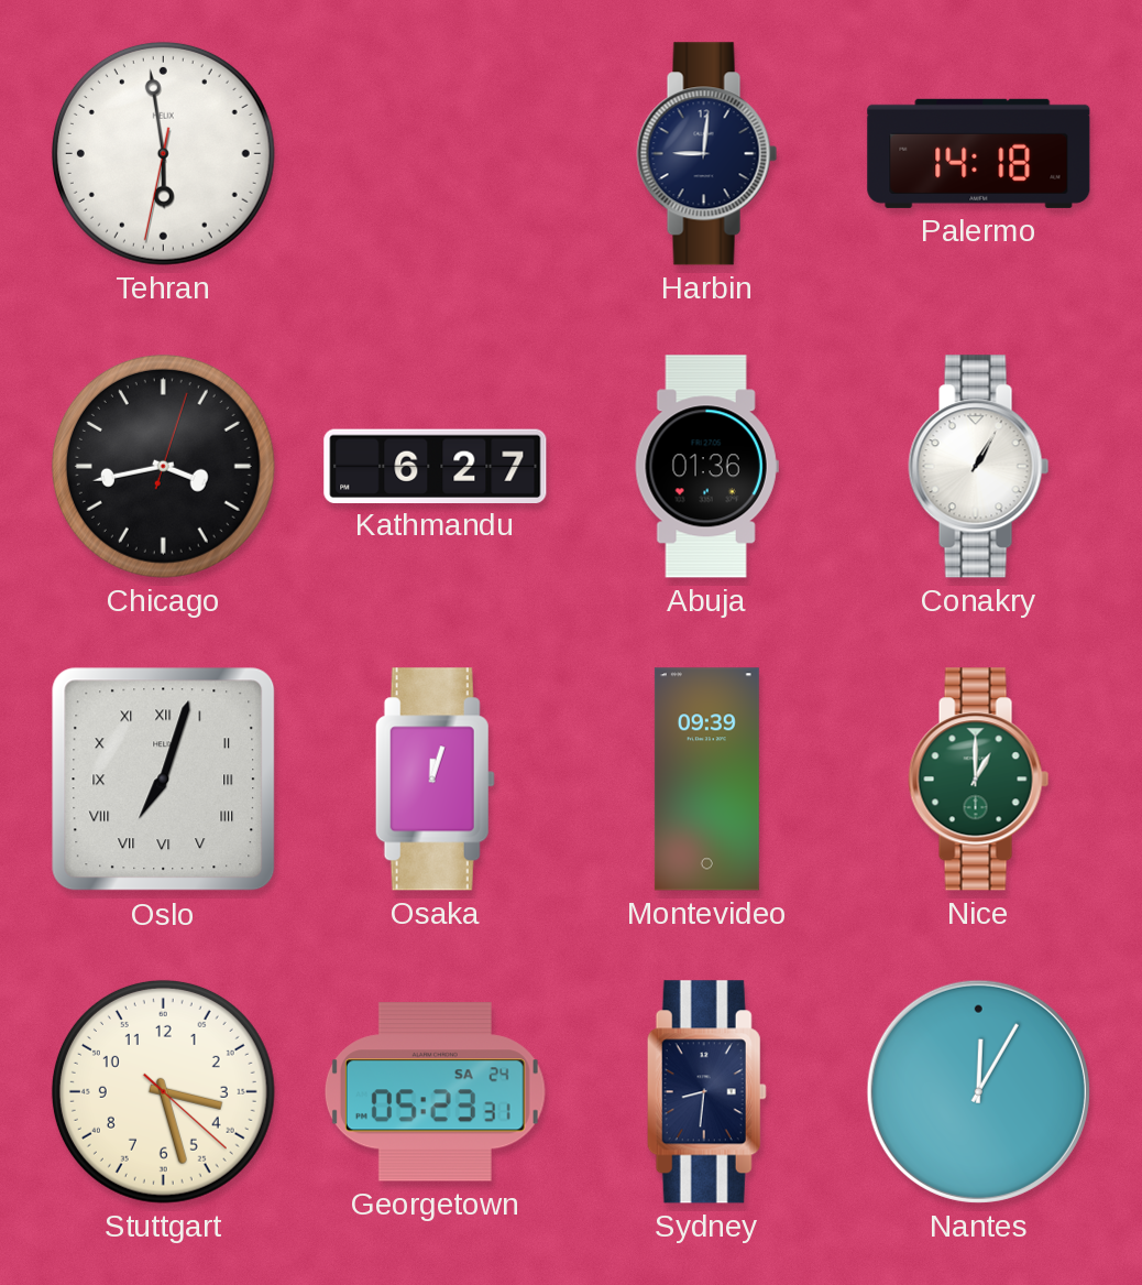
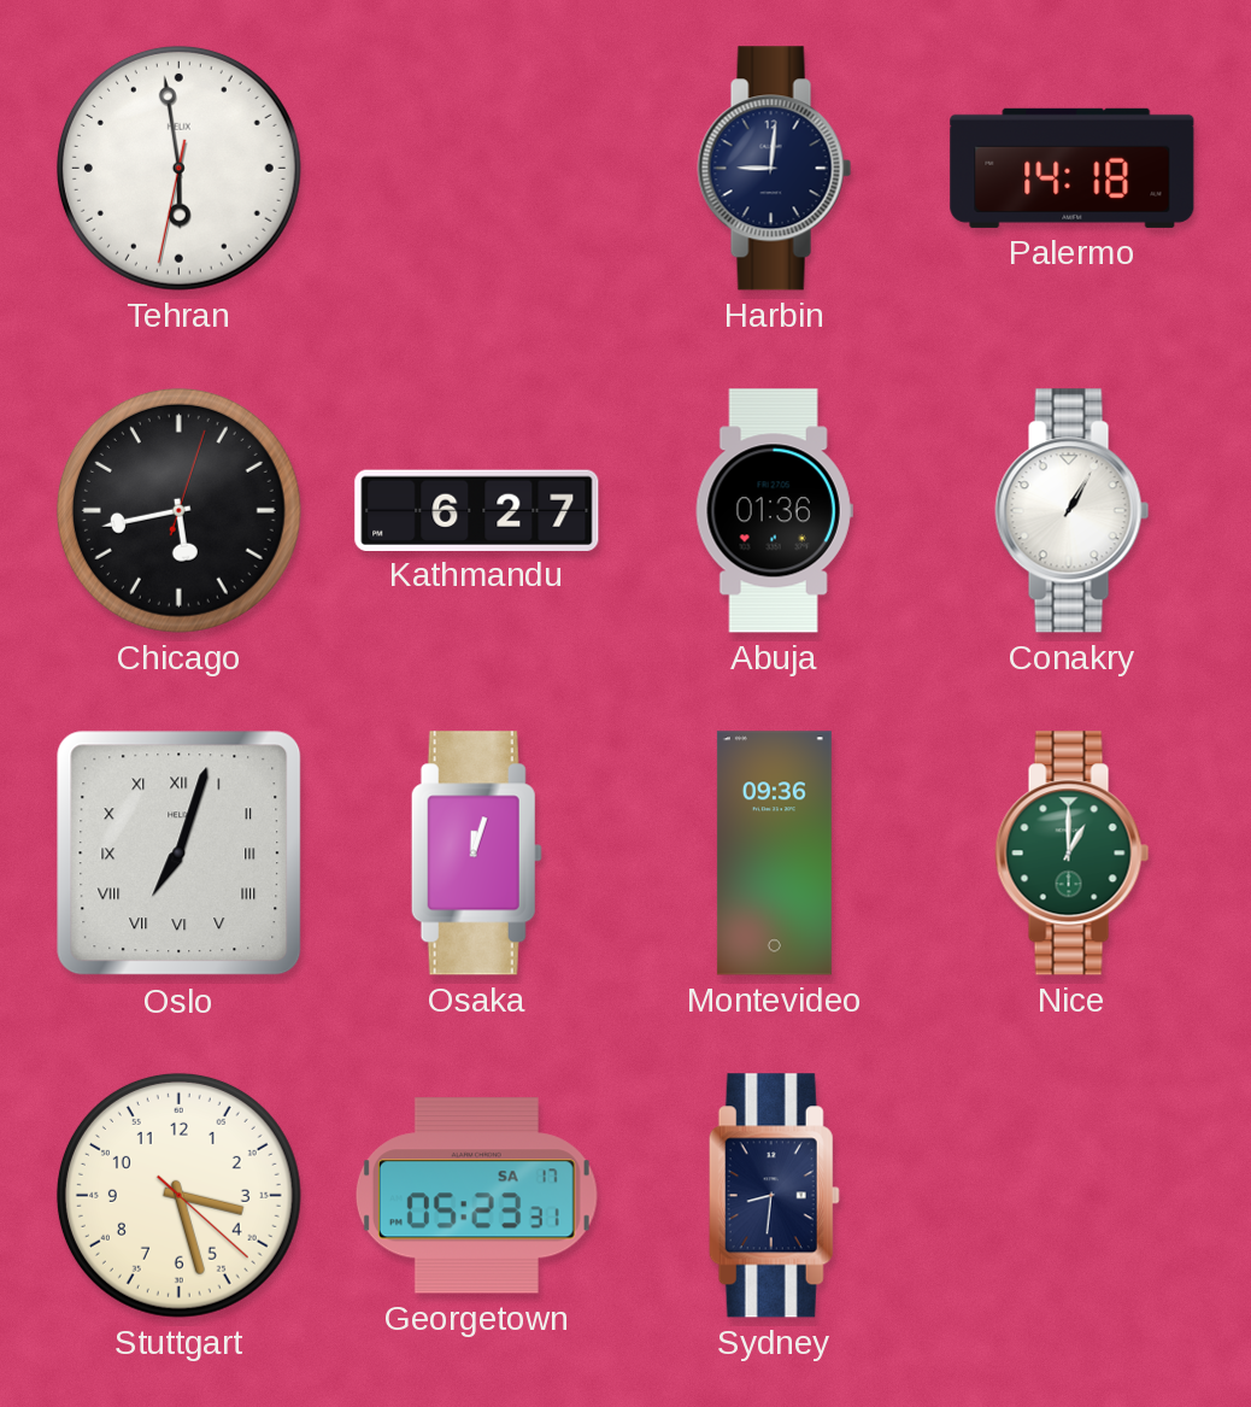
Chicago: 3:43 -> 5:43 (178, 510)
Montevideo: 09:39 -> 09:36 (774, 854)
Georgetown date: SA 24 -> SA 17 (476, 1196)
Nantes: 12:05 -> none (978, 1091)
